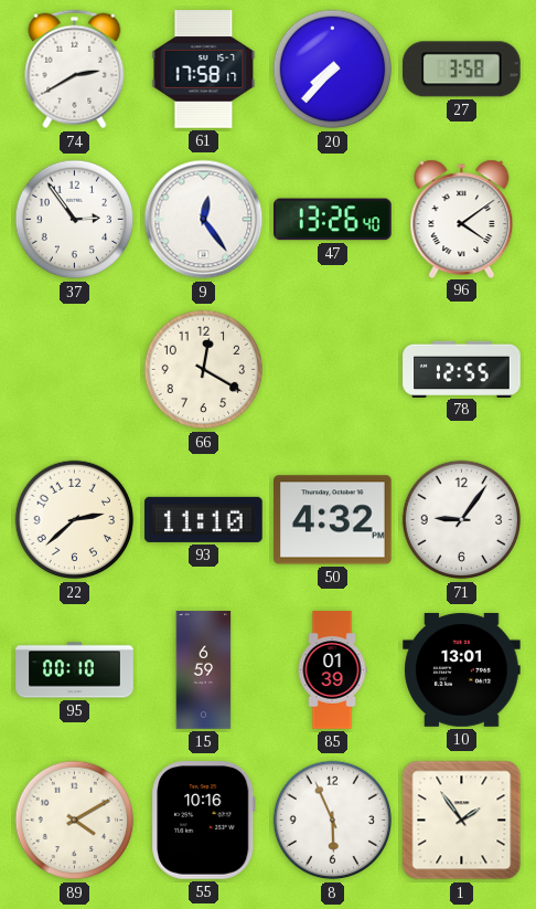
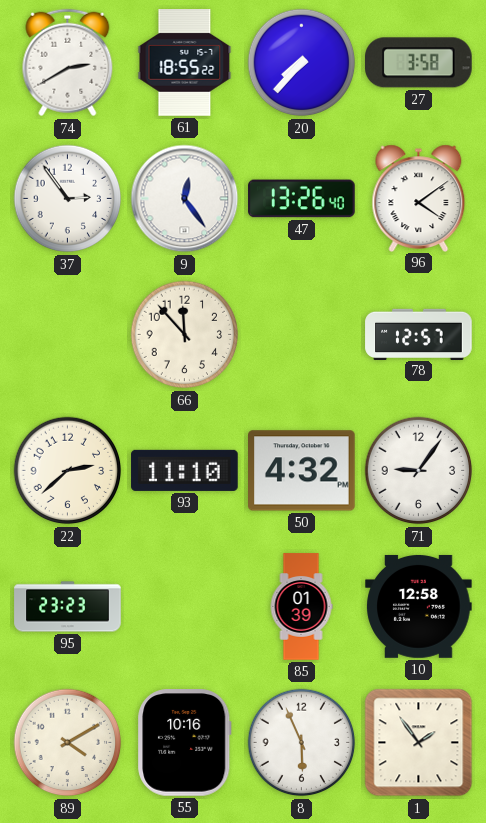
61: 17:58 -> 18:55 (185, 63)
66: 12:20 -> 11:53 (185, 335)
78: 12:55 -> 12:57 (419, 334)
95: 00:10 -> 23:23 (68, 607)
15: 6:59 -> none (204, 670)
10: 13:01 -> 12:58 (419, 606)
